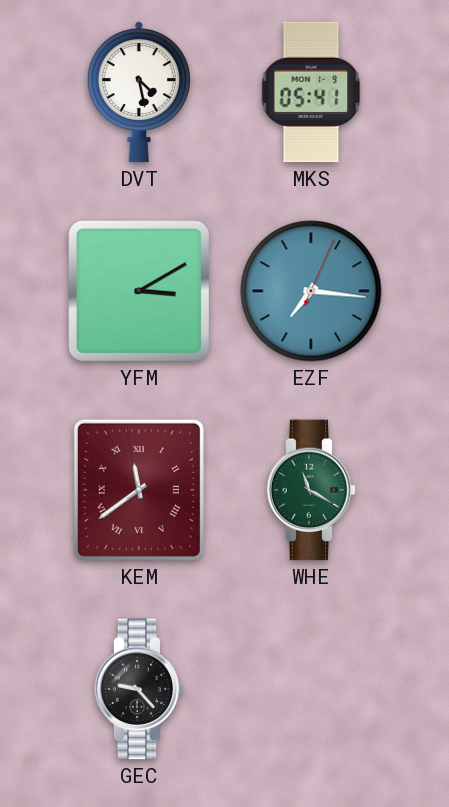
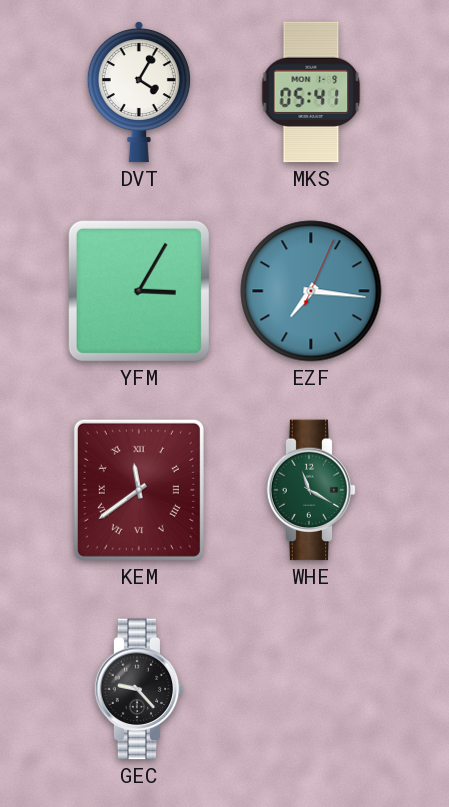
DVT: 4:28 -> 4:05 (139, 92)
YFM: 3:10 -> 3:05 (139, 291)
